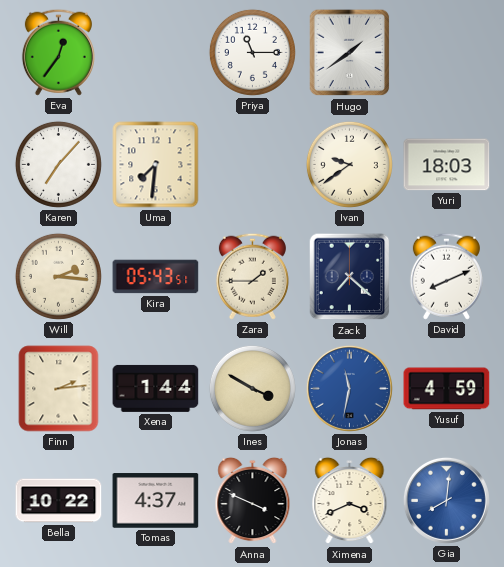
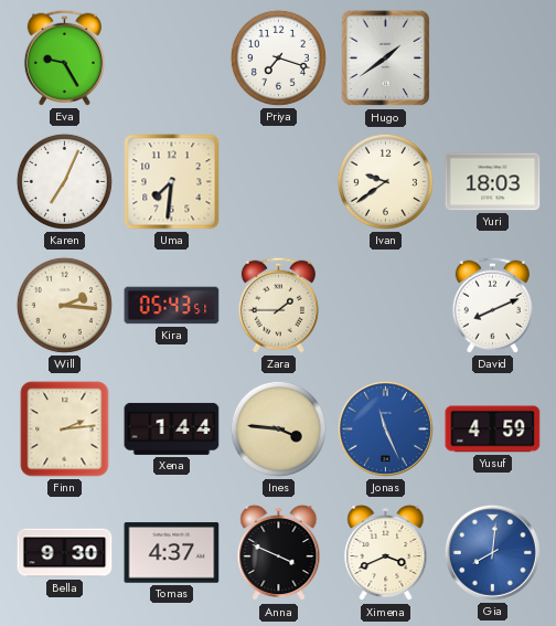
Eva: 12:36 -> 9:25 (64, 57)
Priya: 11:15 -> 7:18 (278, 57)
Karen: 7:07 -> 7:04 (64, 181)
Zack: 7:22 -> none (350, 277)
Ines: 3:50 -> 3:46 (278, 428)
Jonas: 11:32 -> 11:26 (385, 428)
Bella: 10:22 -> 9:30 (65, 553)
